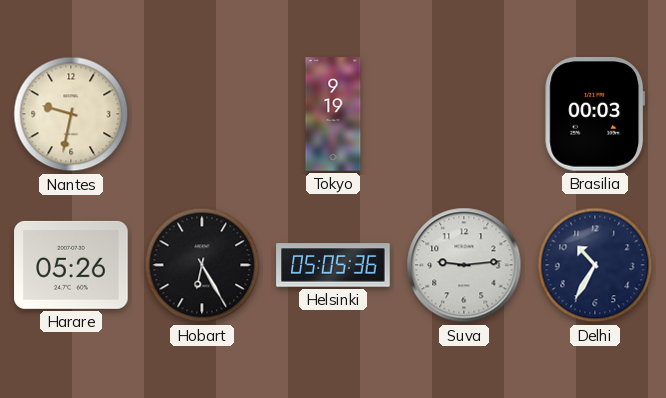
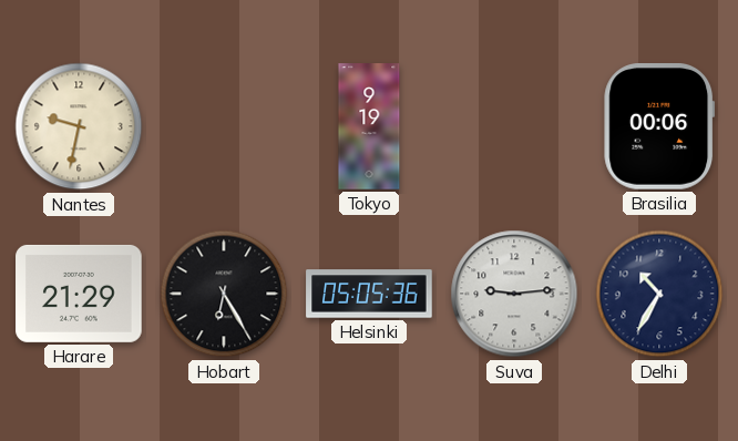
Brasilia: 00:03 -> 00:06 (659, 126)
Harare: 05:26 -> 21:29 (79, 294)
